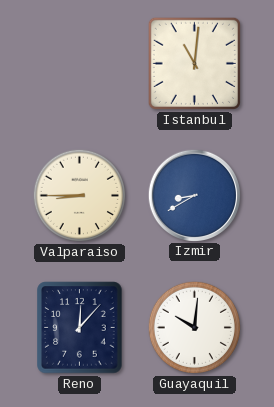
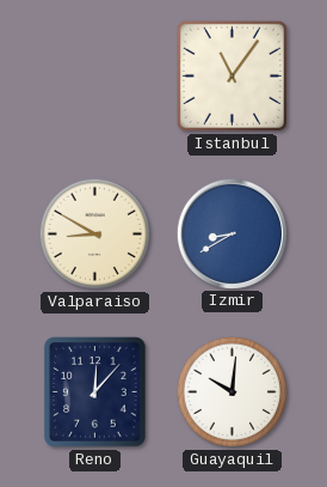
Istanbul: 11:01 -> 11:06 (232, 75)
Valparaiso: 8:45 -> 8:50 (94, 233)
